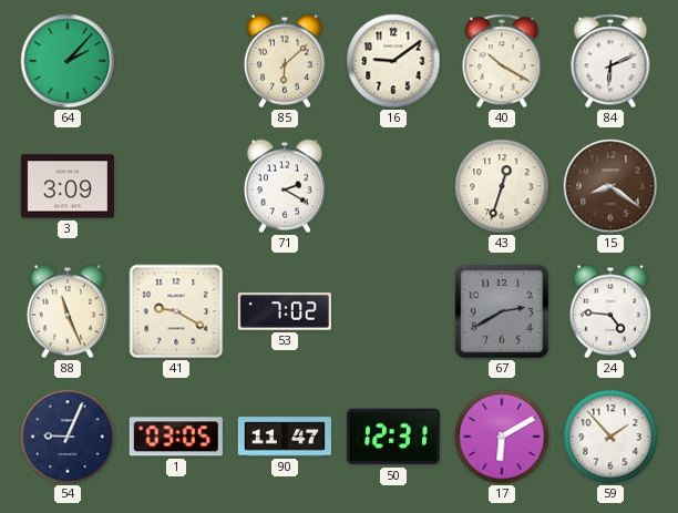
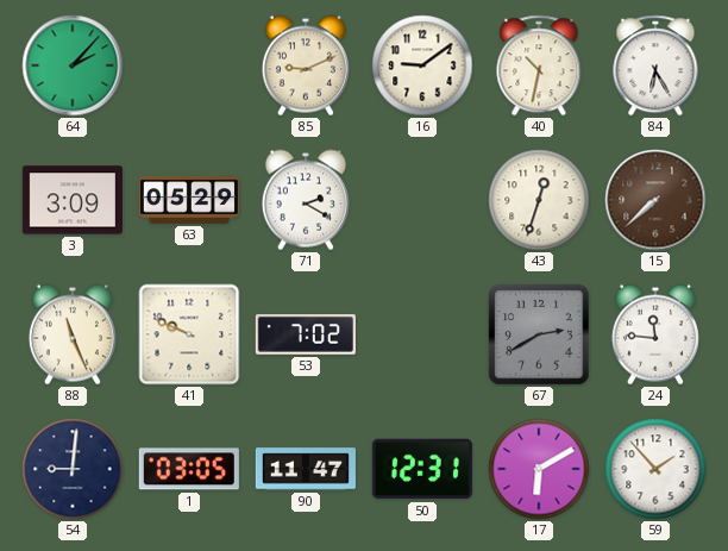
85: 6:08 -> 9:11 (306, 65)
40: 10:20 -> 10:32 (539, 65)
84: 6:11 -> 6:25 (655, 65)
63: none -> 05:29 (189, 201)
15: 8:21 -> 7:38 (655, 200)
41: 9:20 -> 9:49 (189, 334)
24: 4:46 -> 11:46 (655, 334)
54: 9:04 -> 9:01 (73, 469)
